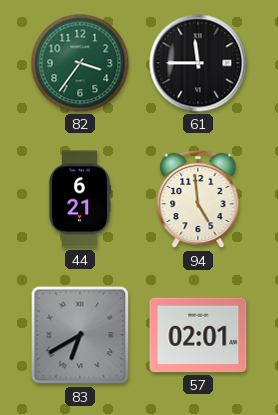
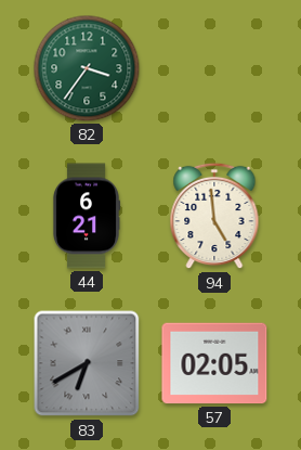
61: 11:45 -> none (198, 63)
57: 02:01 -> 02:05 (214, 363)
